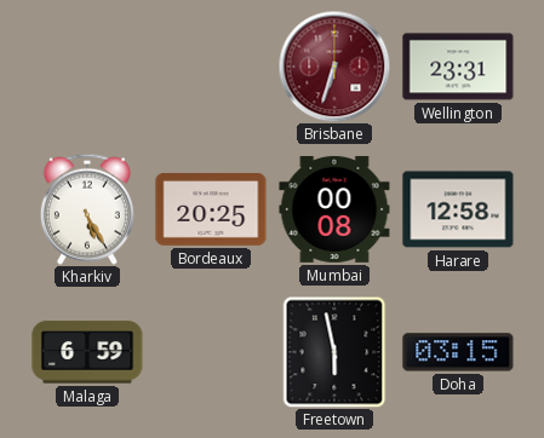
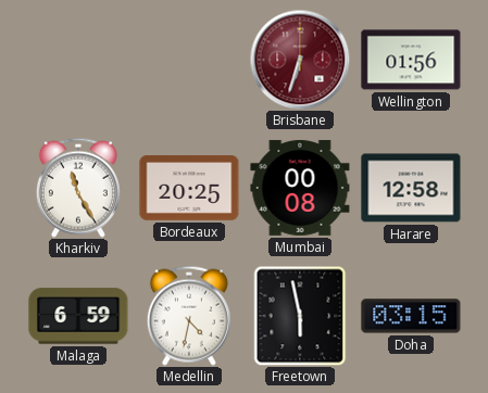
Wellington: 23:31 -> 01:56 (411, 60)
Kharkiv: 5:25 -> 11:25 (78, 188)
Medellin: none -> 4:32 (189, 316)
